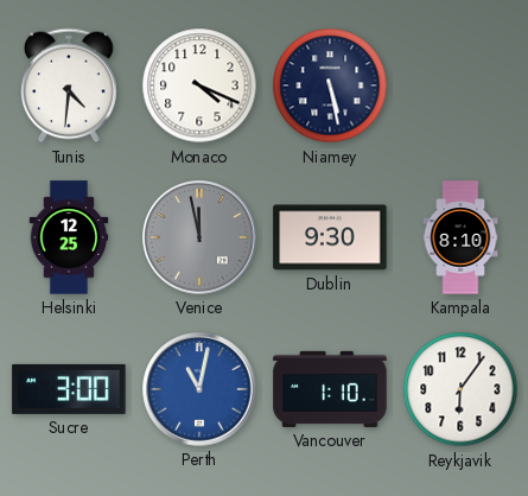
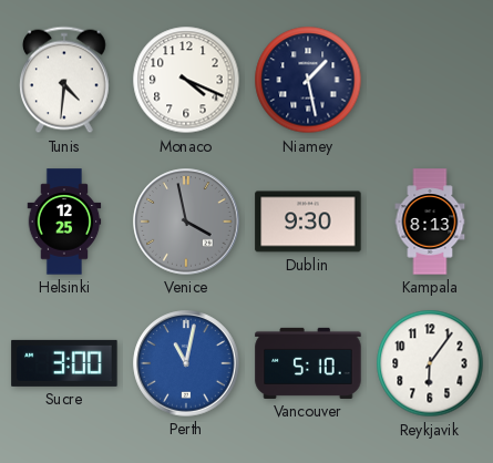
Niamey: 5:28 -> 1:28 (308, 80)
Venice: 11:58 -> 3:58 (186, 222)
Kampala: 8:10 -> 8:13 (430, 222)
Vancouver: 1:10 -> 5:10 (308, 363)
